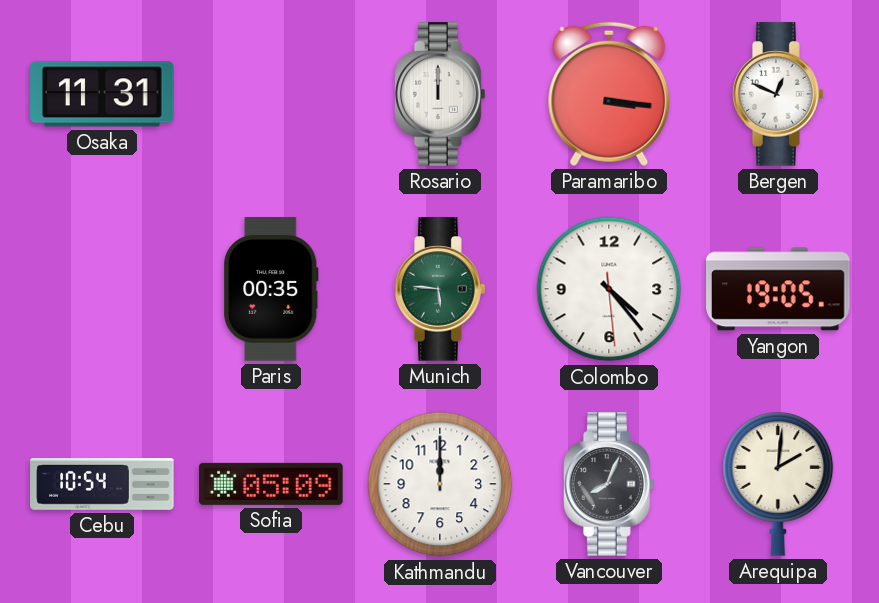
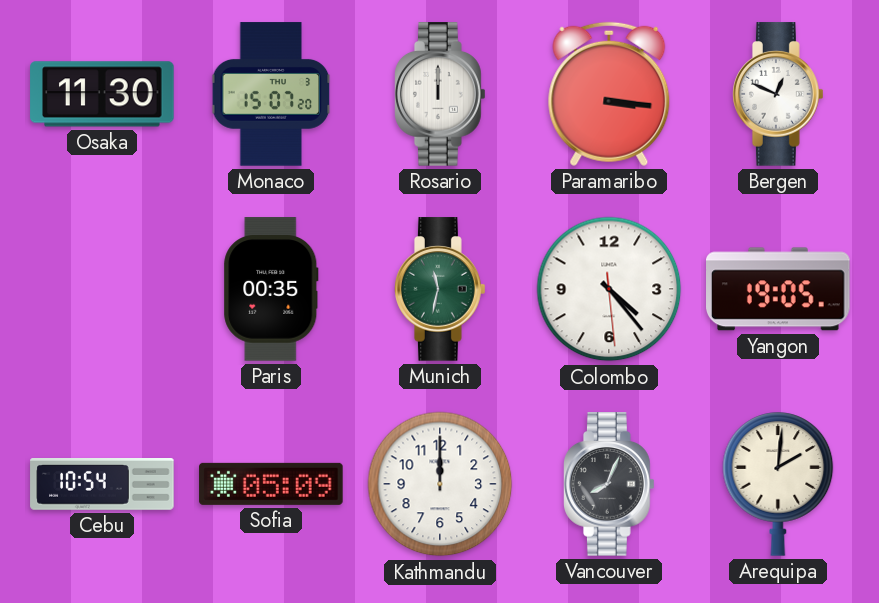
Osaka: 11:31 -> 11:30 (102, 94)
Monaco: none -> 15:07 (271, 94)
Munich: 5:46 -> 11:32 (440, 289)
